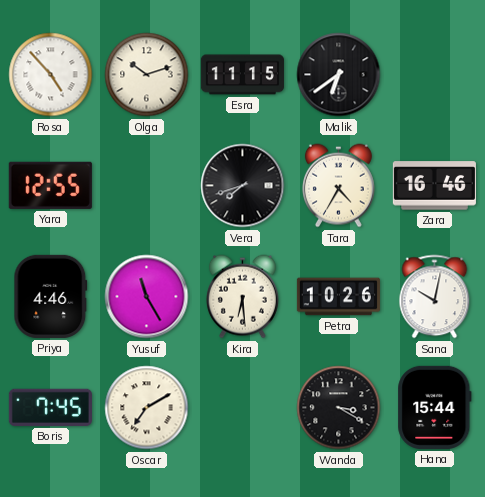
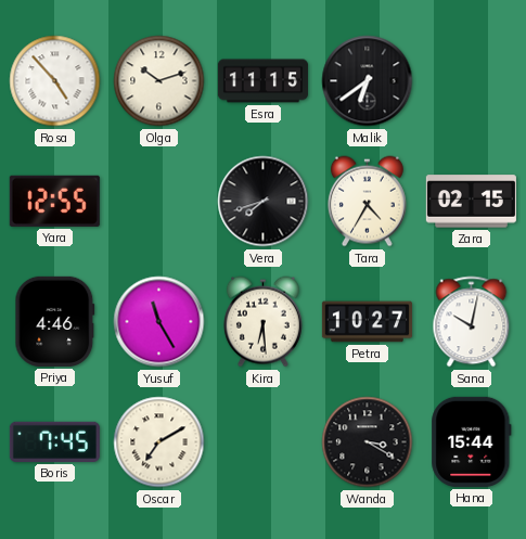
Zara: 16:46 -> 02:15 (471, 202)
Petra: 10:26 -> 10:27 (367, 322)
